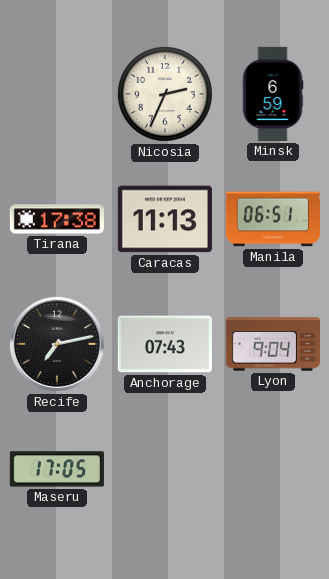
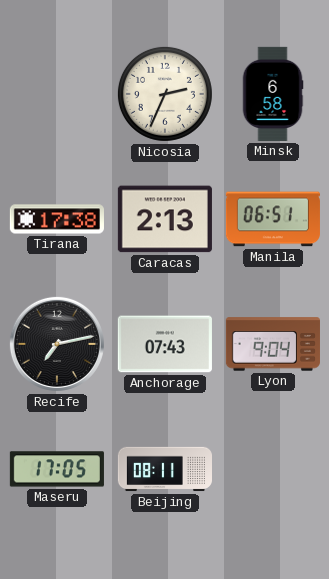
Minsk: 6:59 -> 6:58 (273, 94)
Caracas: 11:13 -> 2:13 (165, 219)
Beijing: none -> 08:11 (164, 469)
